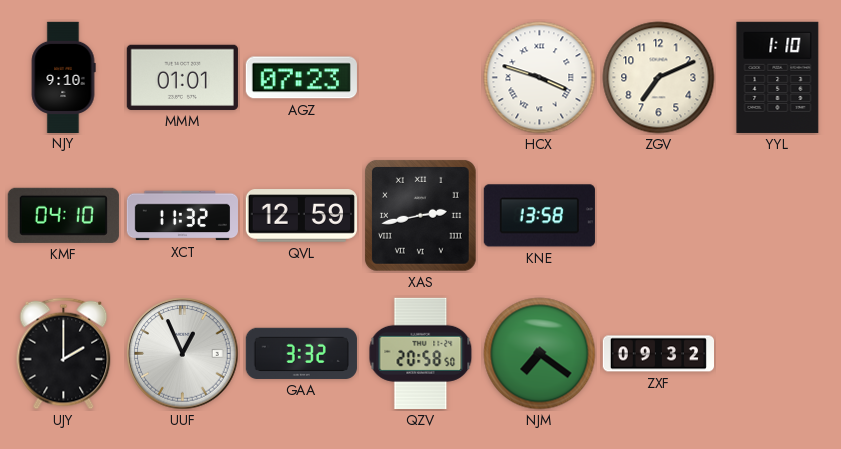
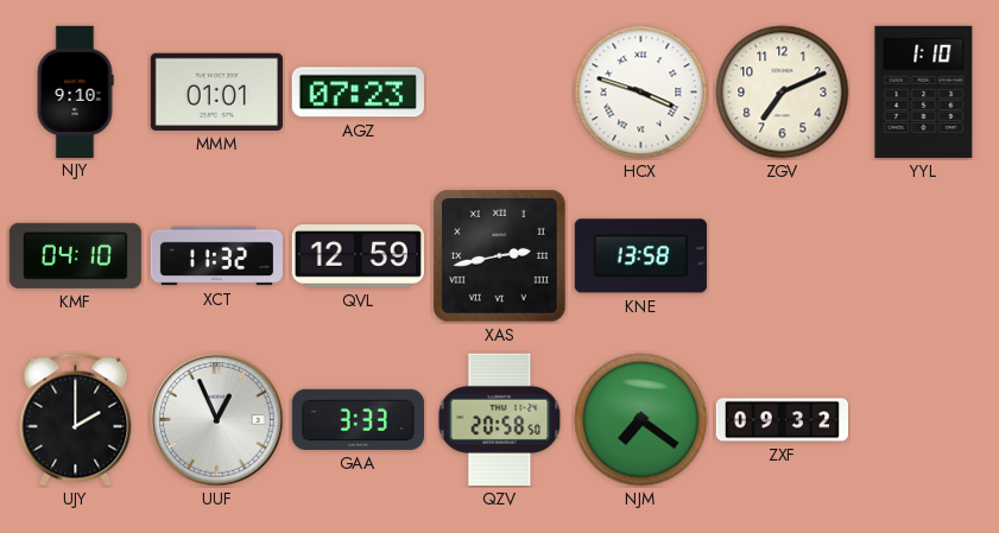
GAA: 3:32 -> 3:33 (358, 419)
